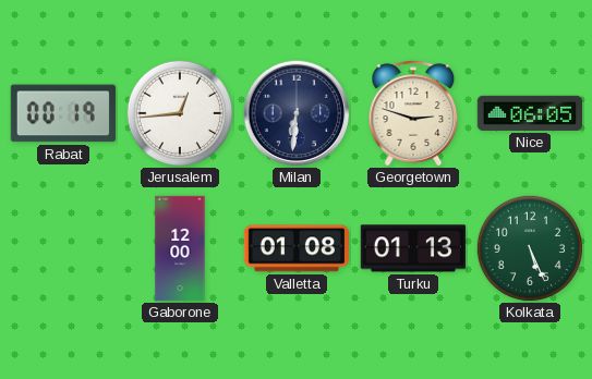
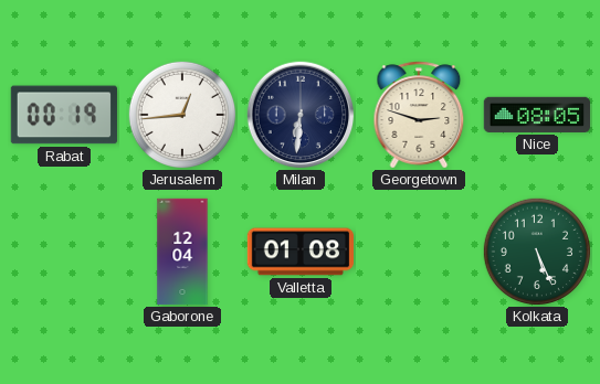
Nice: 06:05 -> 08:05 (536, 115)
Gaborone: 12:00 -> 12:04 (182, 252)
Turku: 01:13 -> none (412, 248)
